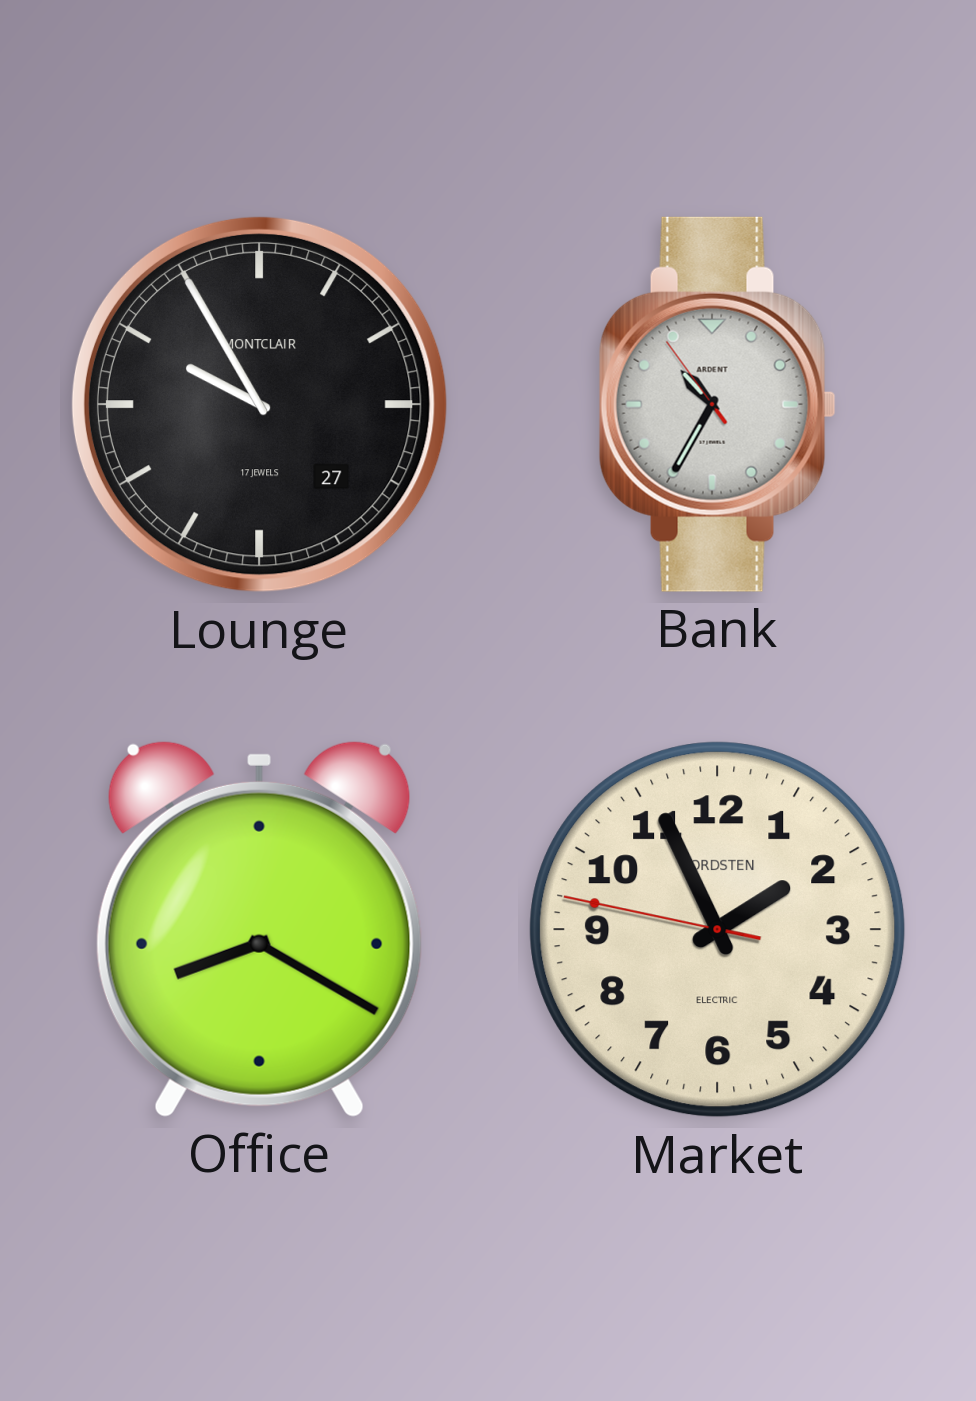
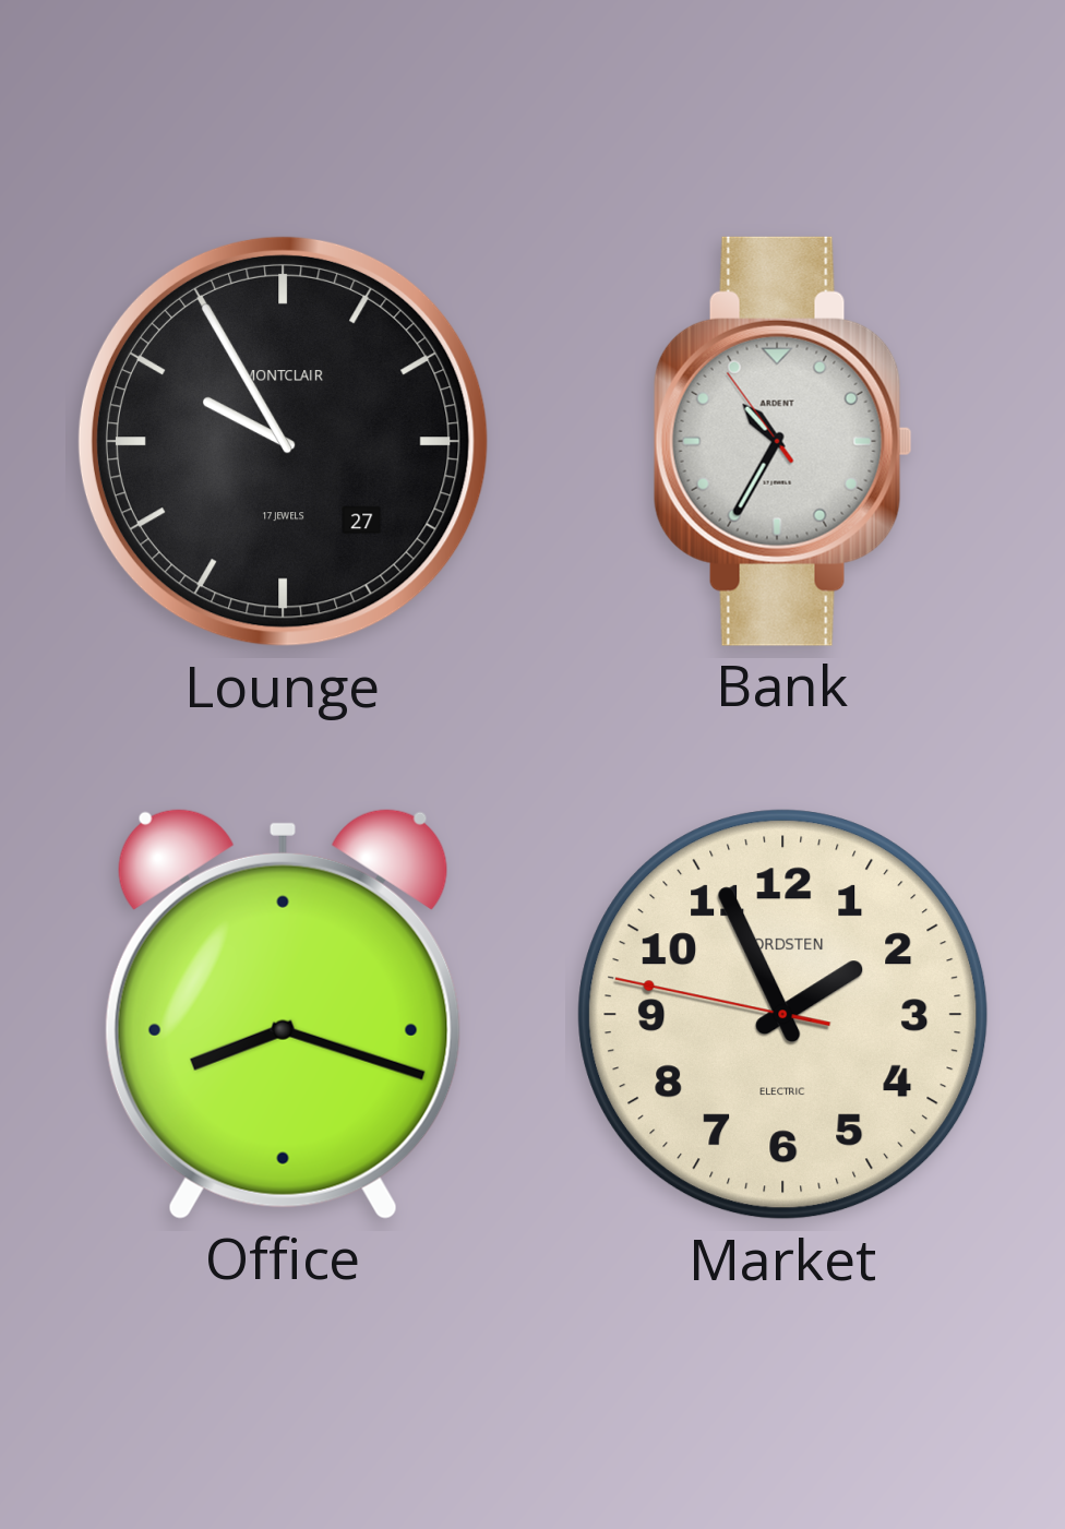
Office: 8:20 -> 8:18 (283, 1014)
